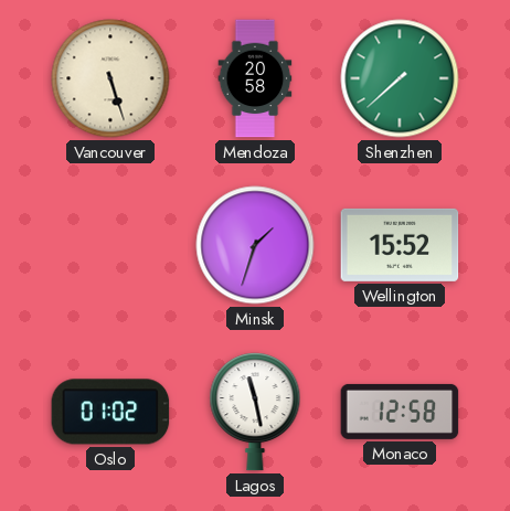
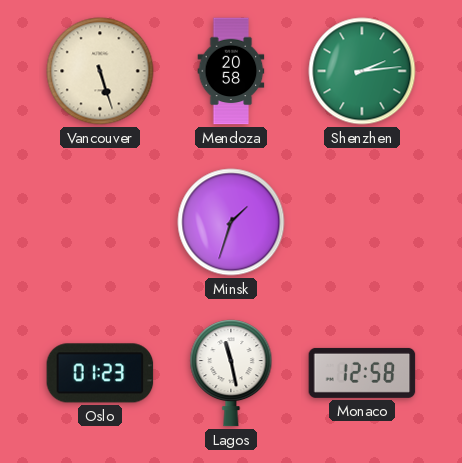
Shenzhen: 7:38 -> 2:14 (362, 71)
Wellington: 15:52 -> none (400, 245)
Oslo: 01:02 -> 01:23 (100, 373)
